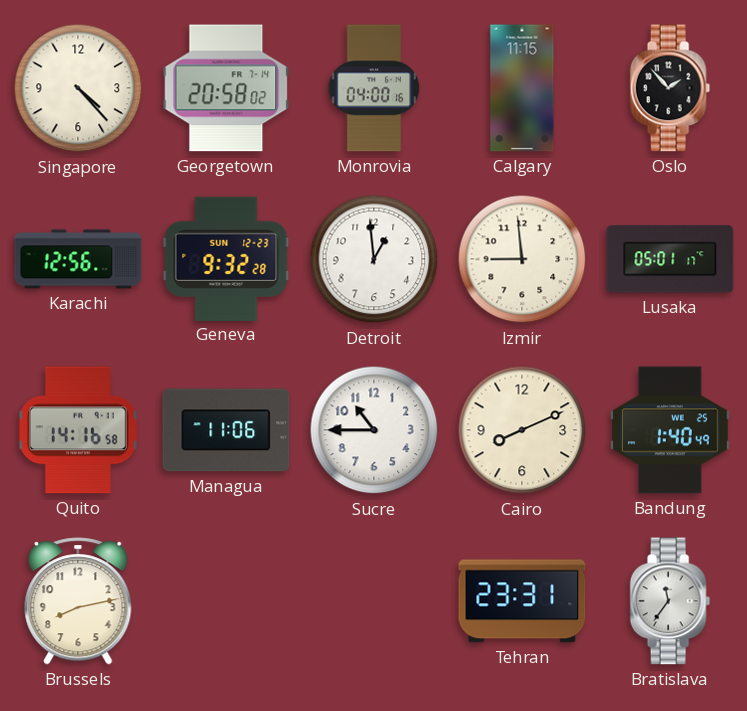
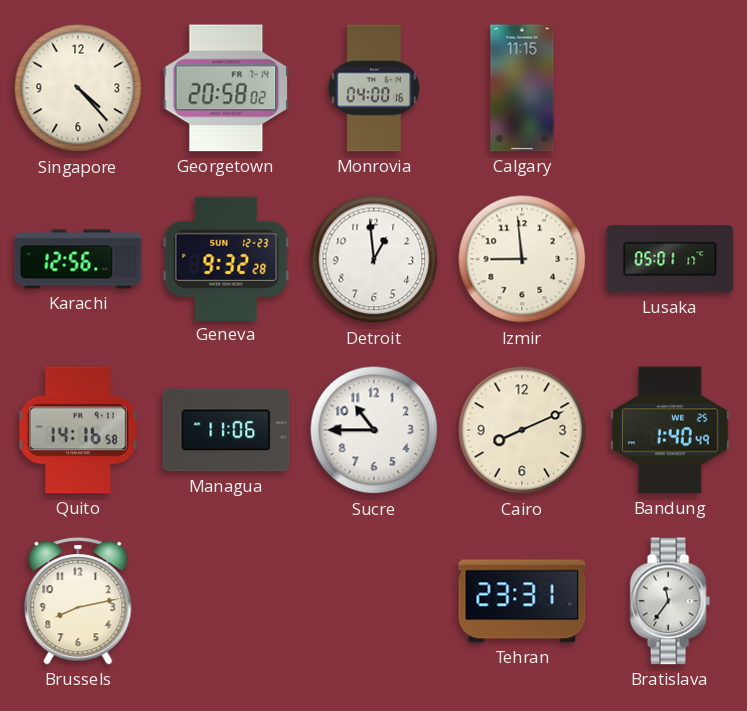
Oslo: 1:53 -> none (670, 88)
